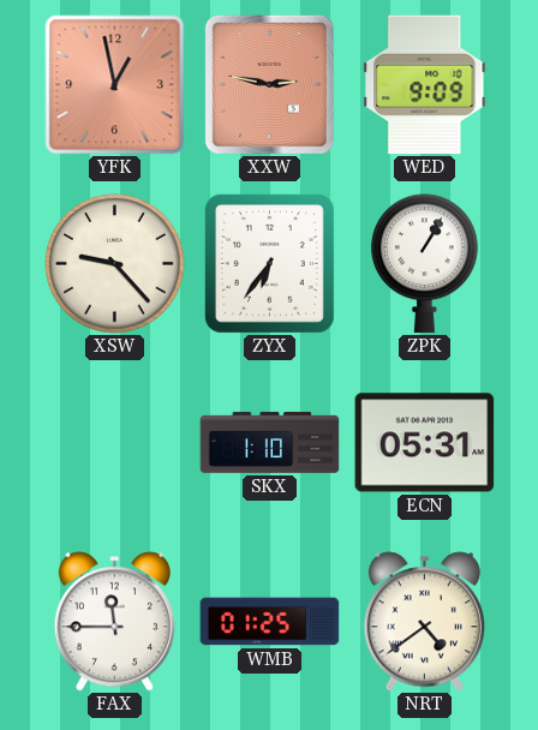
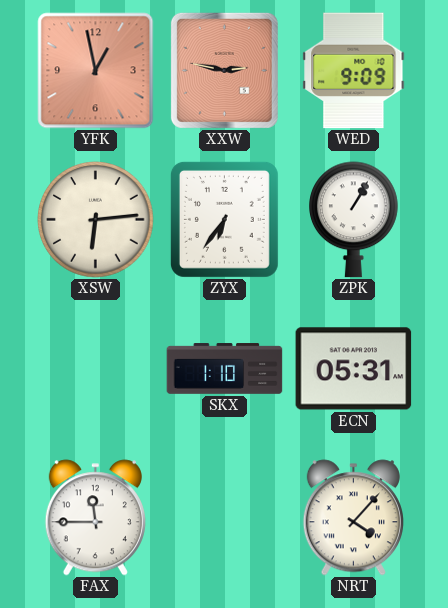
XSW: 9:23 -> 6:14 (96, 220)
WMB: 01:25 -> none (270, 622)
NRT: 4:39 -> 4:07 (353, 518)
